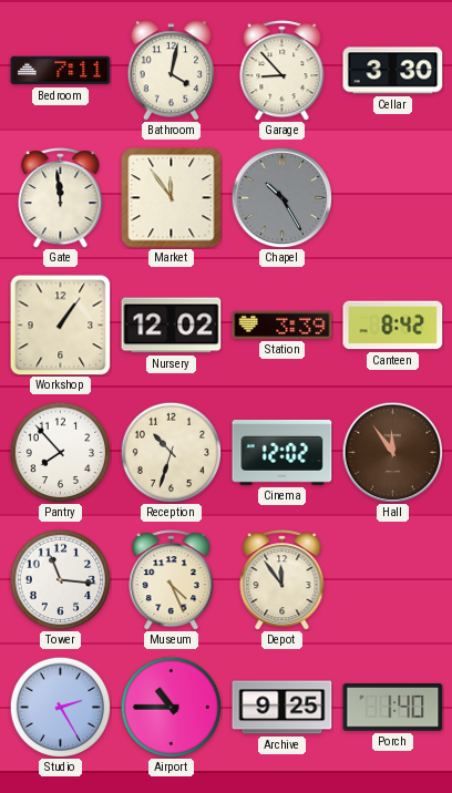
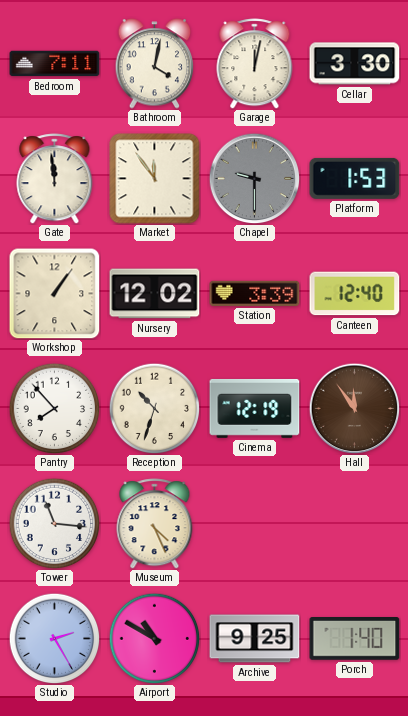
Garage: 8:53 -> 12:02 (255, 64)
Chapel: 10:25 -> 9:30 (254, 178)
Platform: none -> 1:53 (355, 178)
Canteen: 8:42 -> 12:40 (355, 294)
Cinema: 12:02 -> 12:19 (255, 408)
Depot: 11:54 -> none (282, 580)
Airport: 10:45 -> 10:50 (154, 638)
